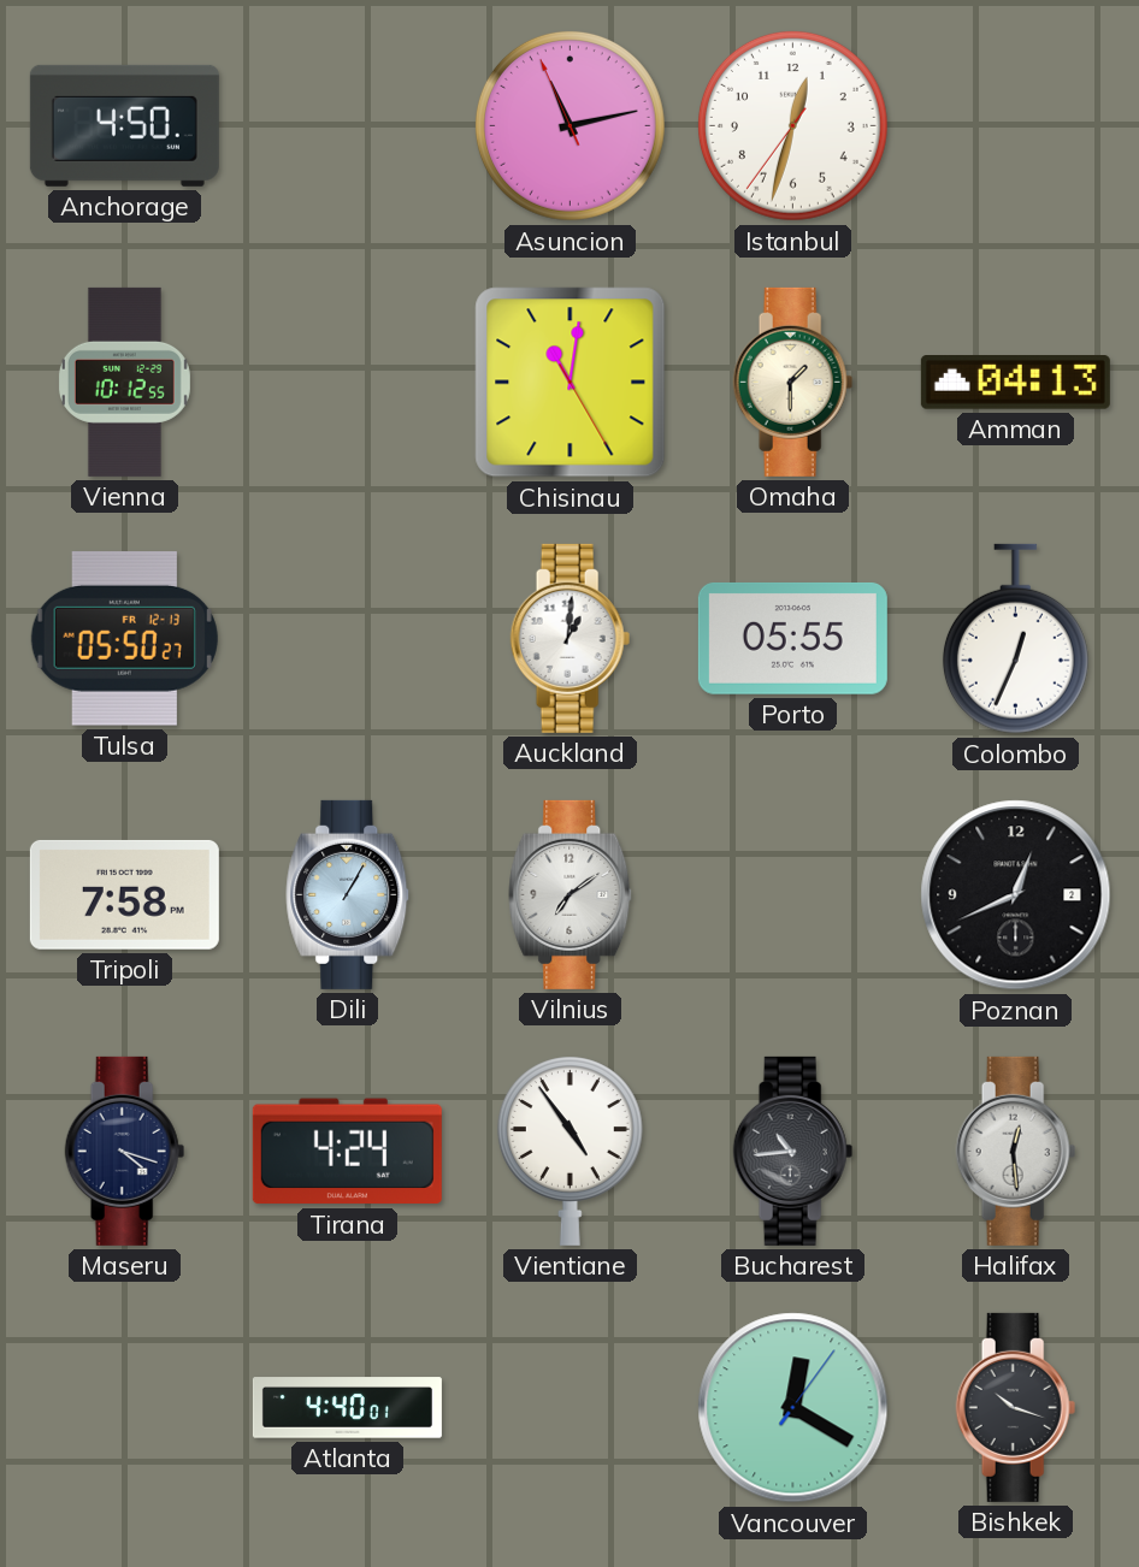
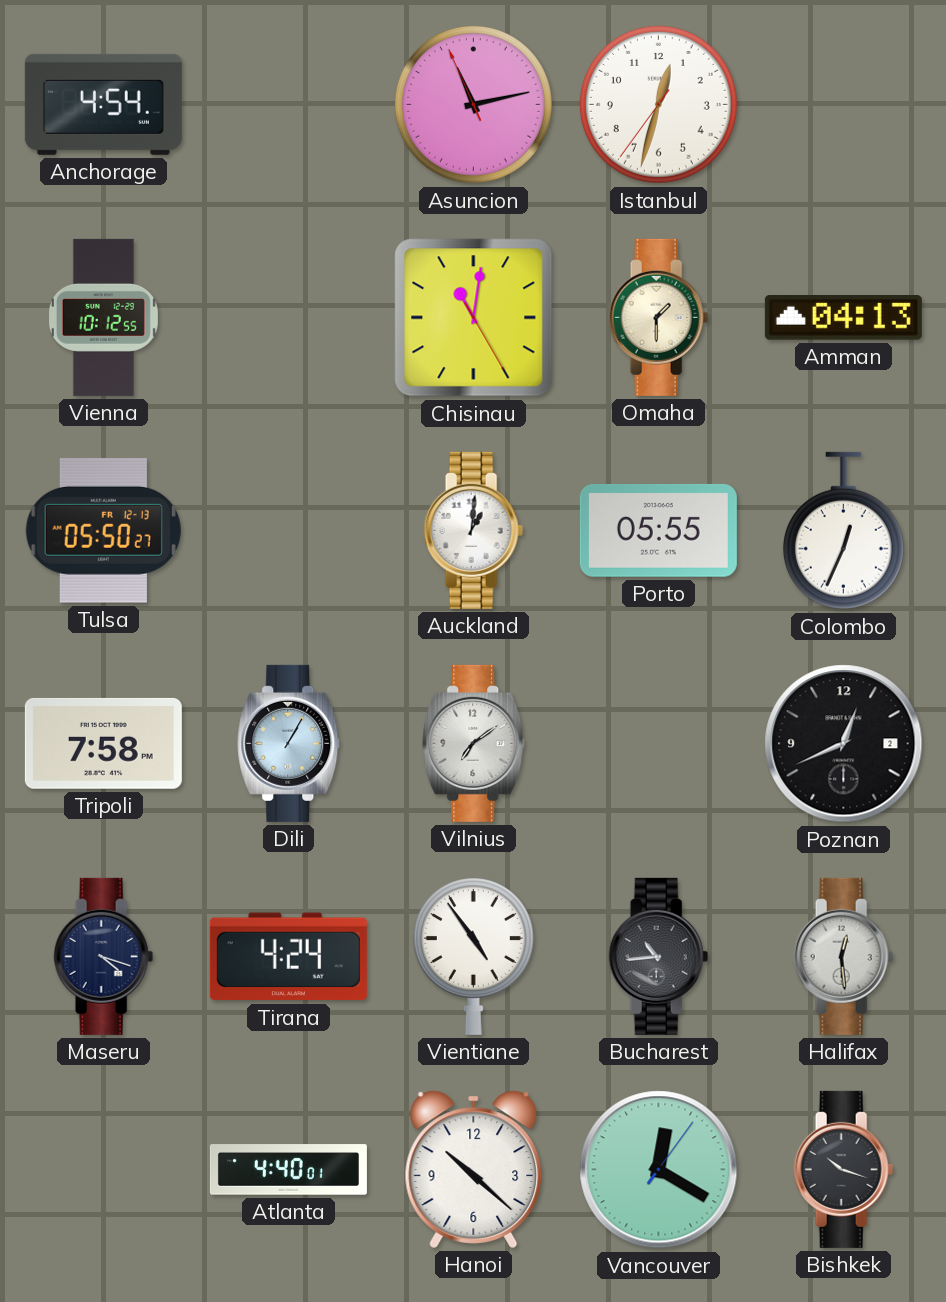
Anchorage: 4:50 -> 4:54 (103, 104)
Hanoi: none -> 10:22 (474, 1169)
